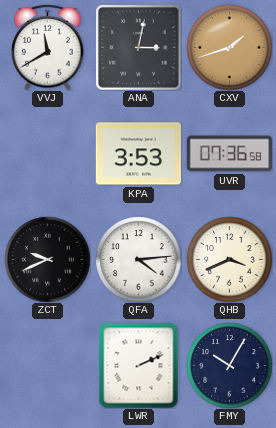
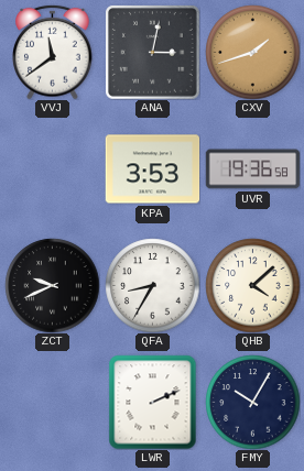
VVJ: 11:40 -> 11:39 (53, 52)
UVR: 07:36 -> 19:36 (252, 169)
QFA: 4:14 -> 8:35 (152, 285)
QHB: 3:41 -> 4:08 (252, 285)
